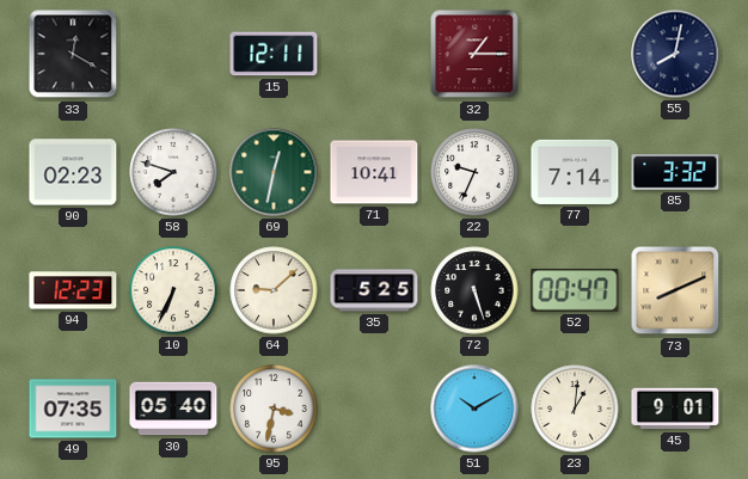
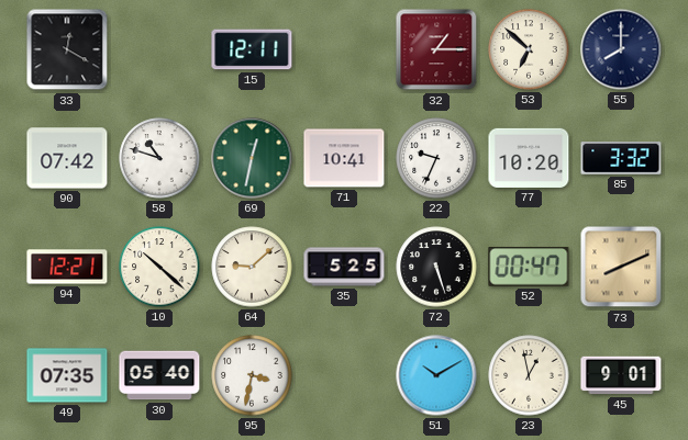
53: none -> 6:52 (529, 49)
55: 8:02 -> 8:00 (621, 49)
90: 02:23 -> 07:42 (67, 158)
58: 7:48 -> 10:48 (159, 158)
77: 7:14 -> 10:20 (529, 158)
94: 12:23 -> 12:21 (67, 267)
10: 6:34 -> 10:22 (159, 267)
23: 1:01 -> 12:58 (529, 375)
